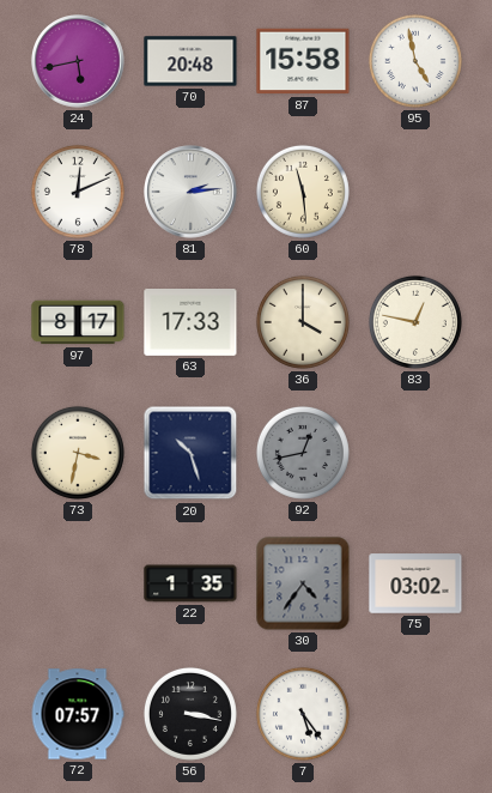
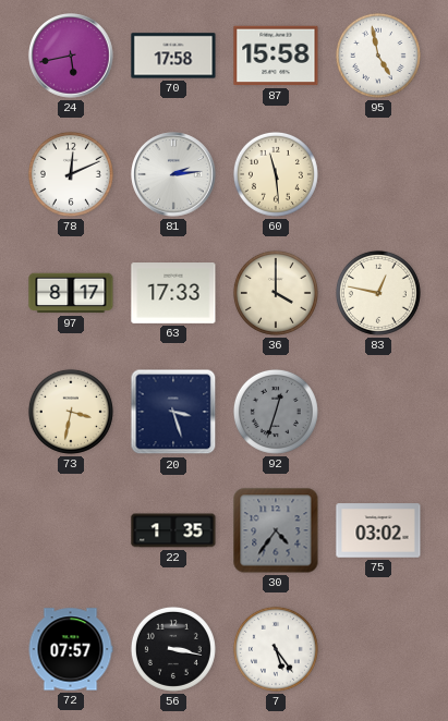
70: 20:48 -> 17:58 (173, 56)
20: 10:27 -> 3:27 (173, 412)
92: 12:43 -> 12:33 (276, 412)
